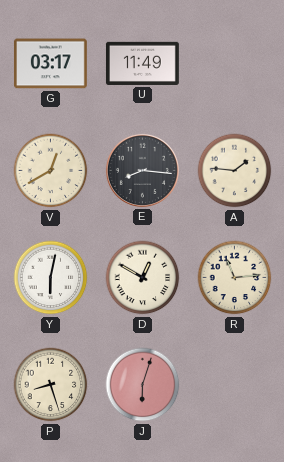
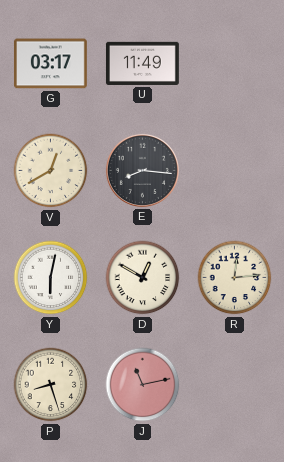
A: 1:46 -> none (235, 171)
R: 11:14 -> 12:14 (235, 278)
J: 6:03 -> 11:13 (143, 385)
